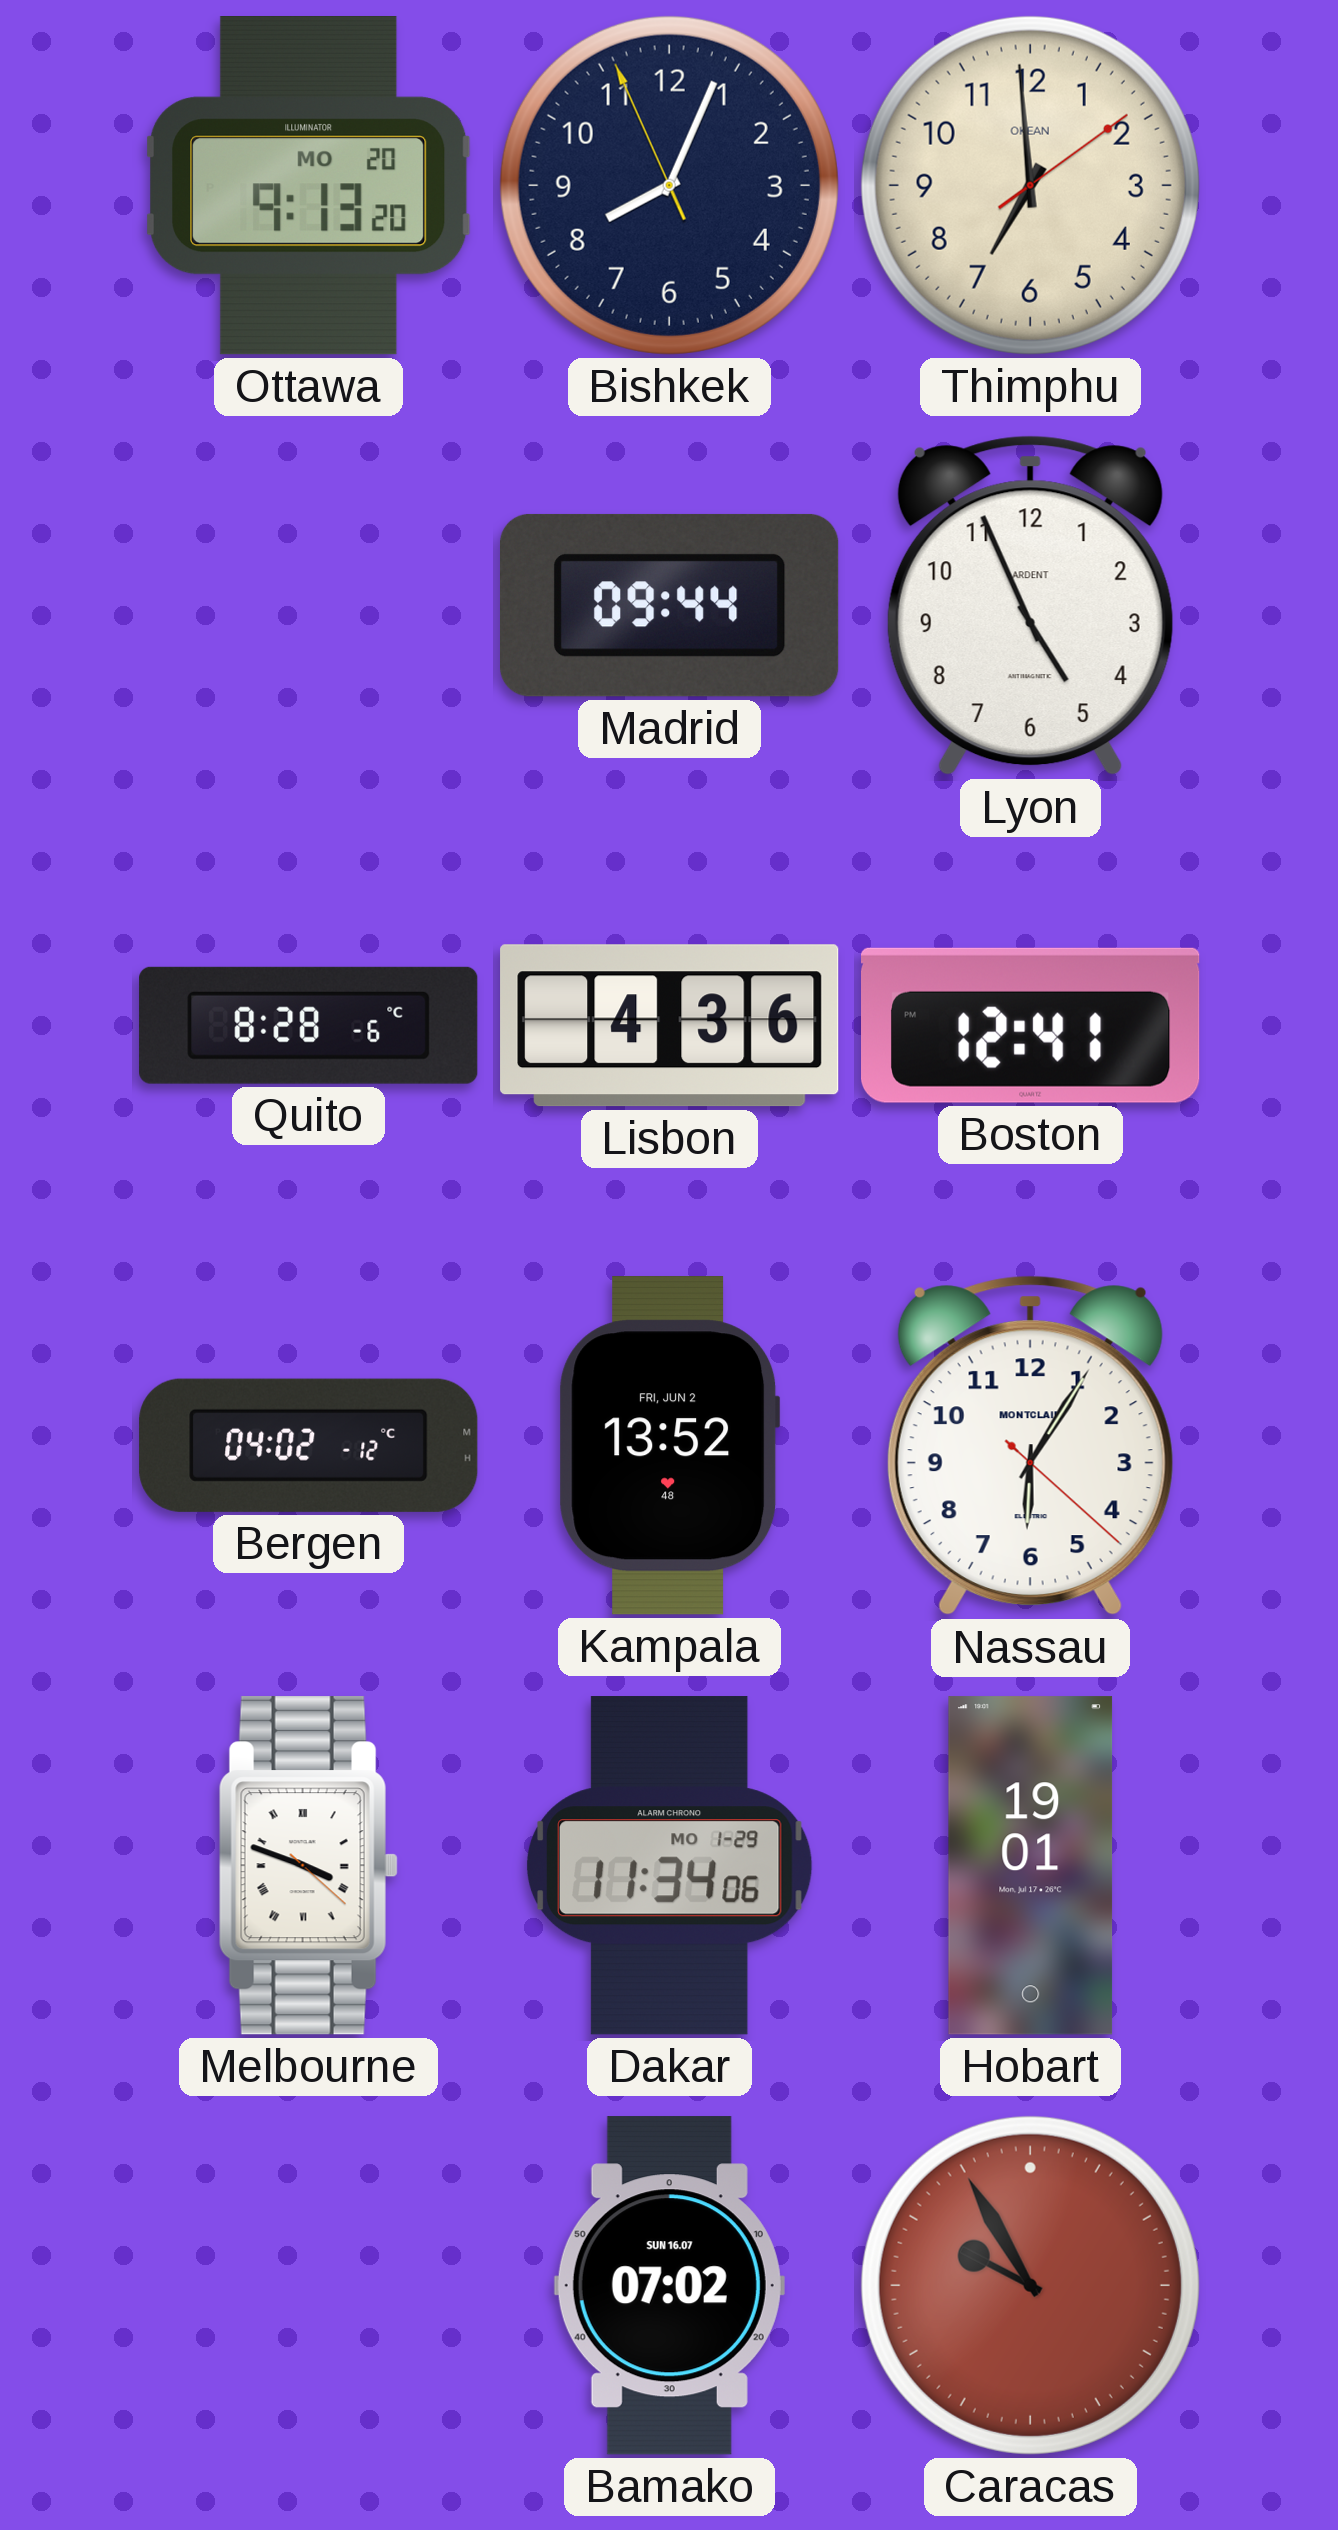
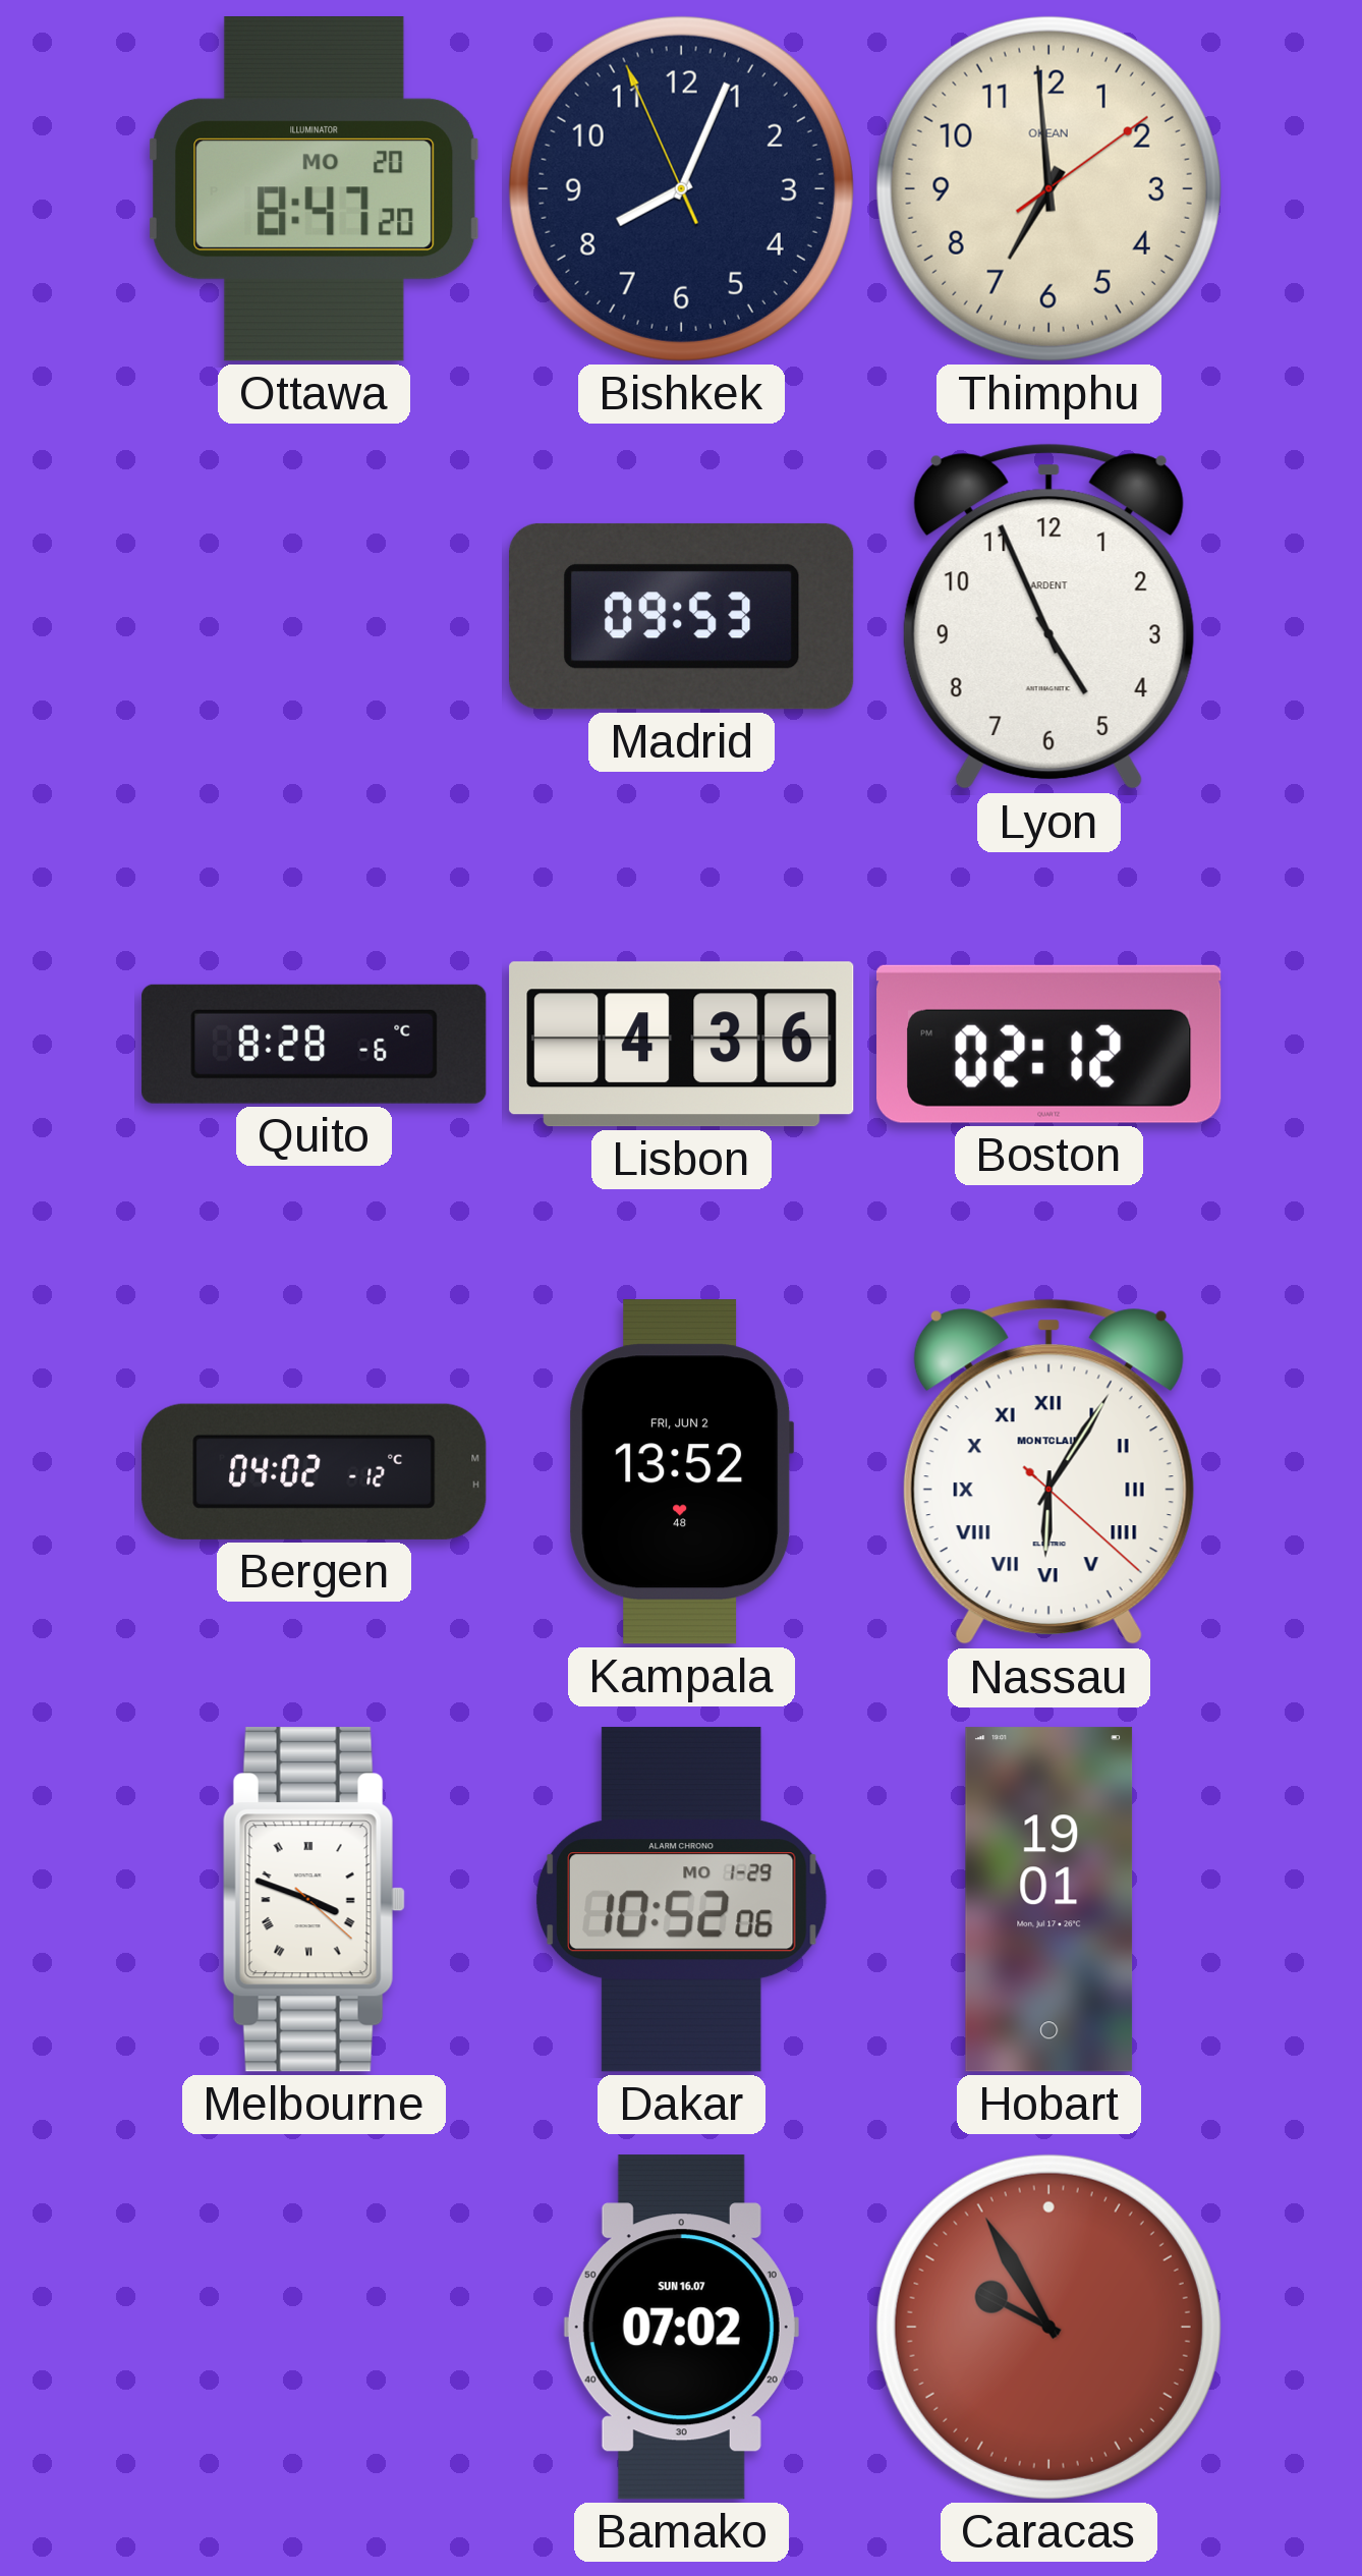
Ottawa: 9:13 -> 8:47 (315, 189)
Madrid: 09:44 -> 09:53 (682, 616)
Boston: 12:41 -> 02:12 (1049, 1044)
Nassau numerals: Arabic -> Roman (1048, 1472)
Dakar: 11:34 -> 10:52 (681, 1900)
